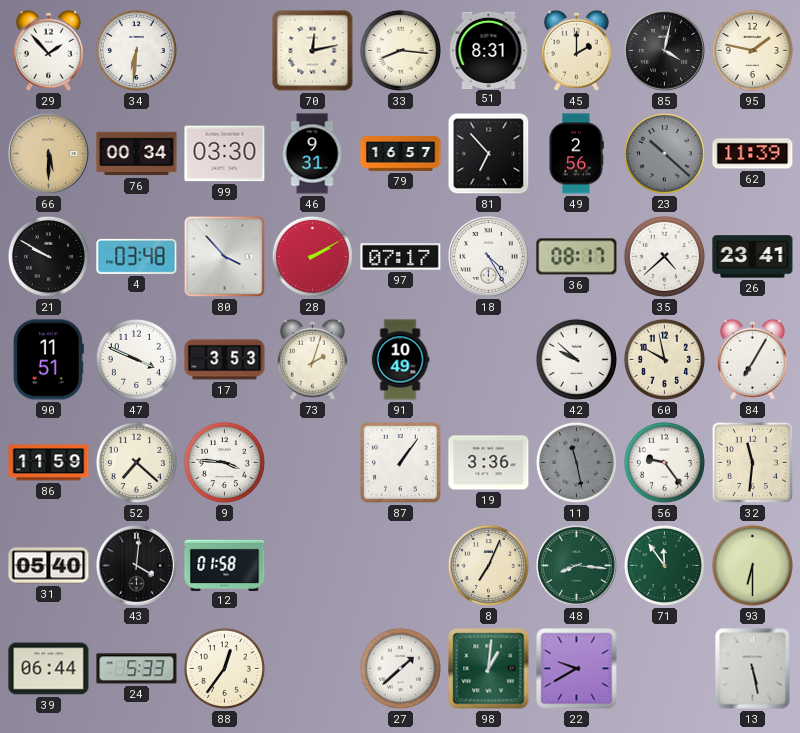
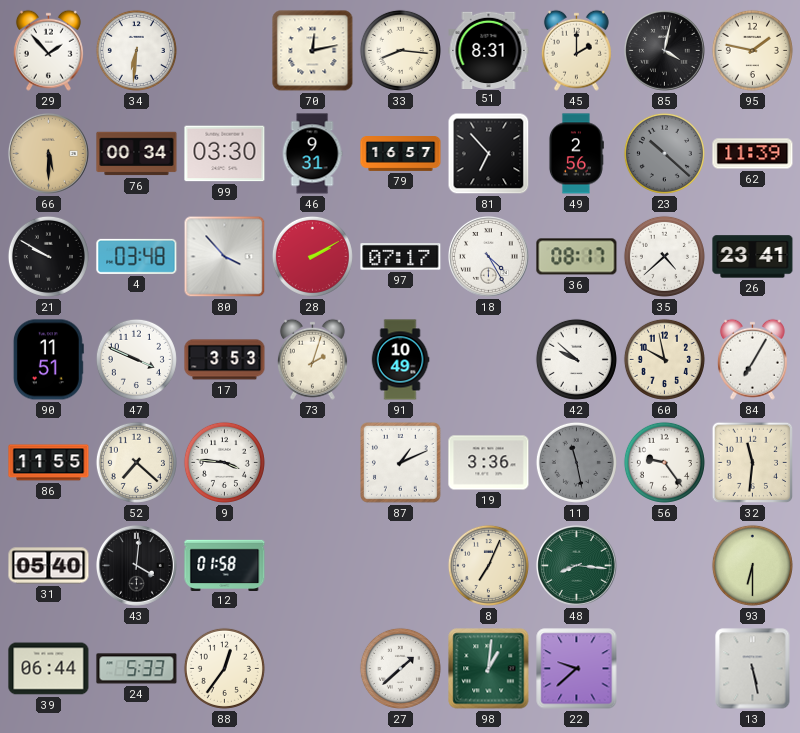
86: 11:59 -> 11:55 (49, 463)
87: 1:06 -> 1:11 (401, 463)
71: 11:54 -> none (664, 565)
22: 9:40 -> 9:38 (577, 669)
